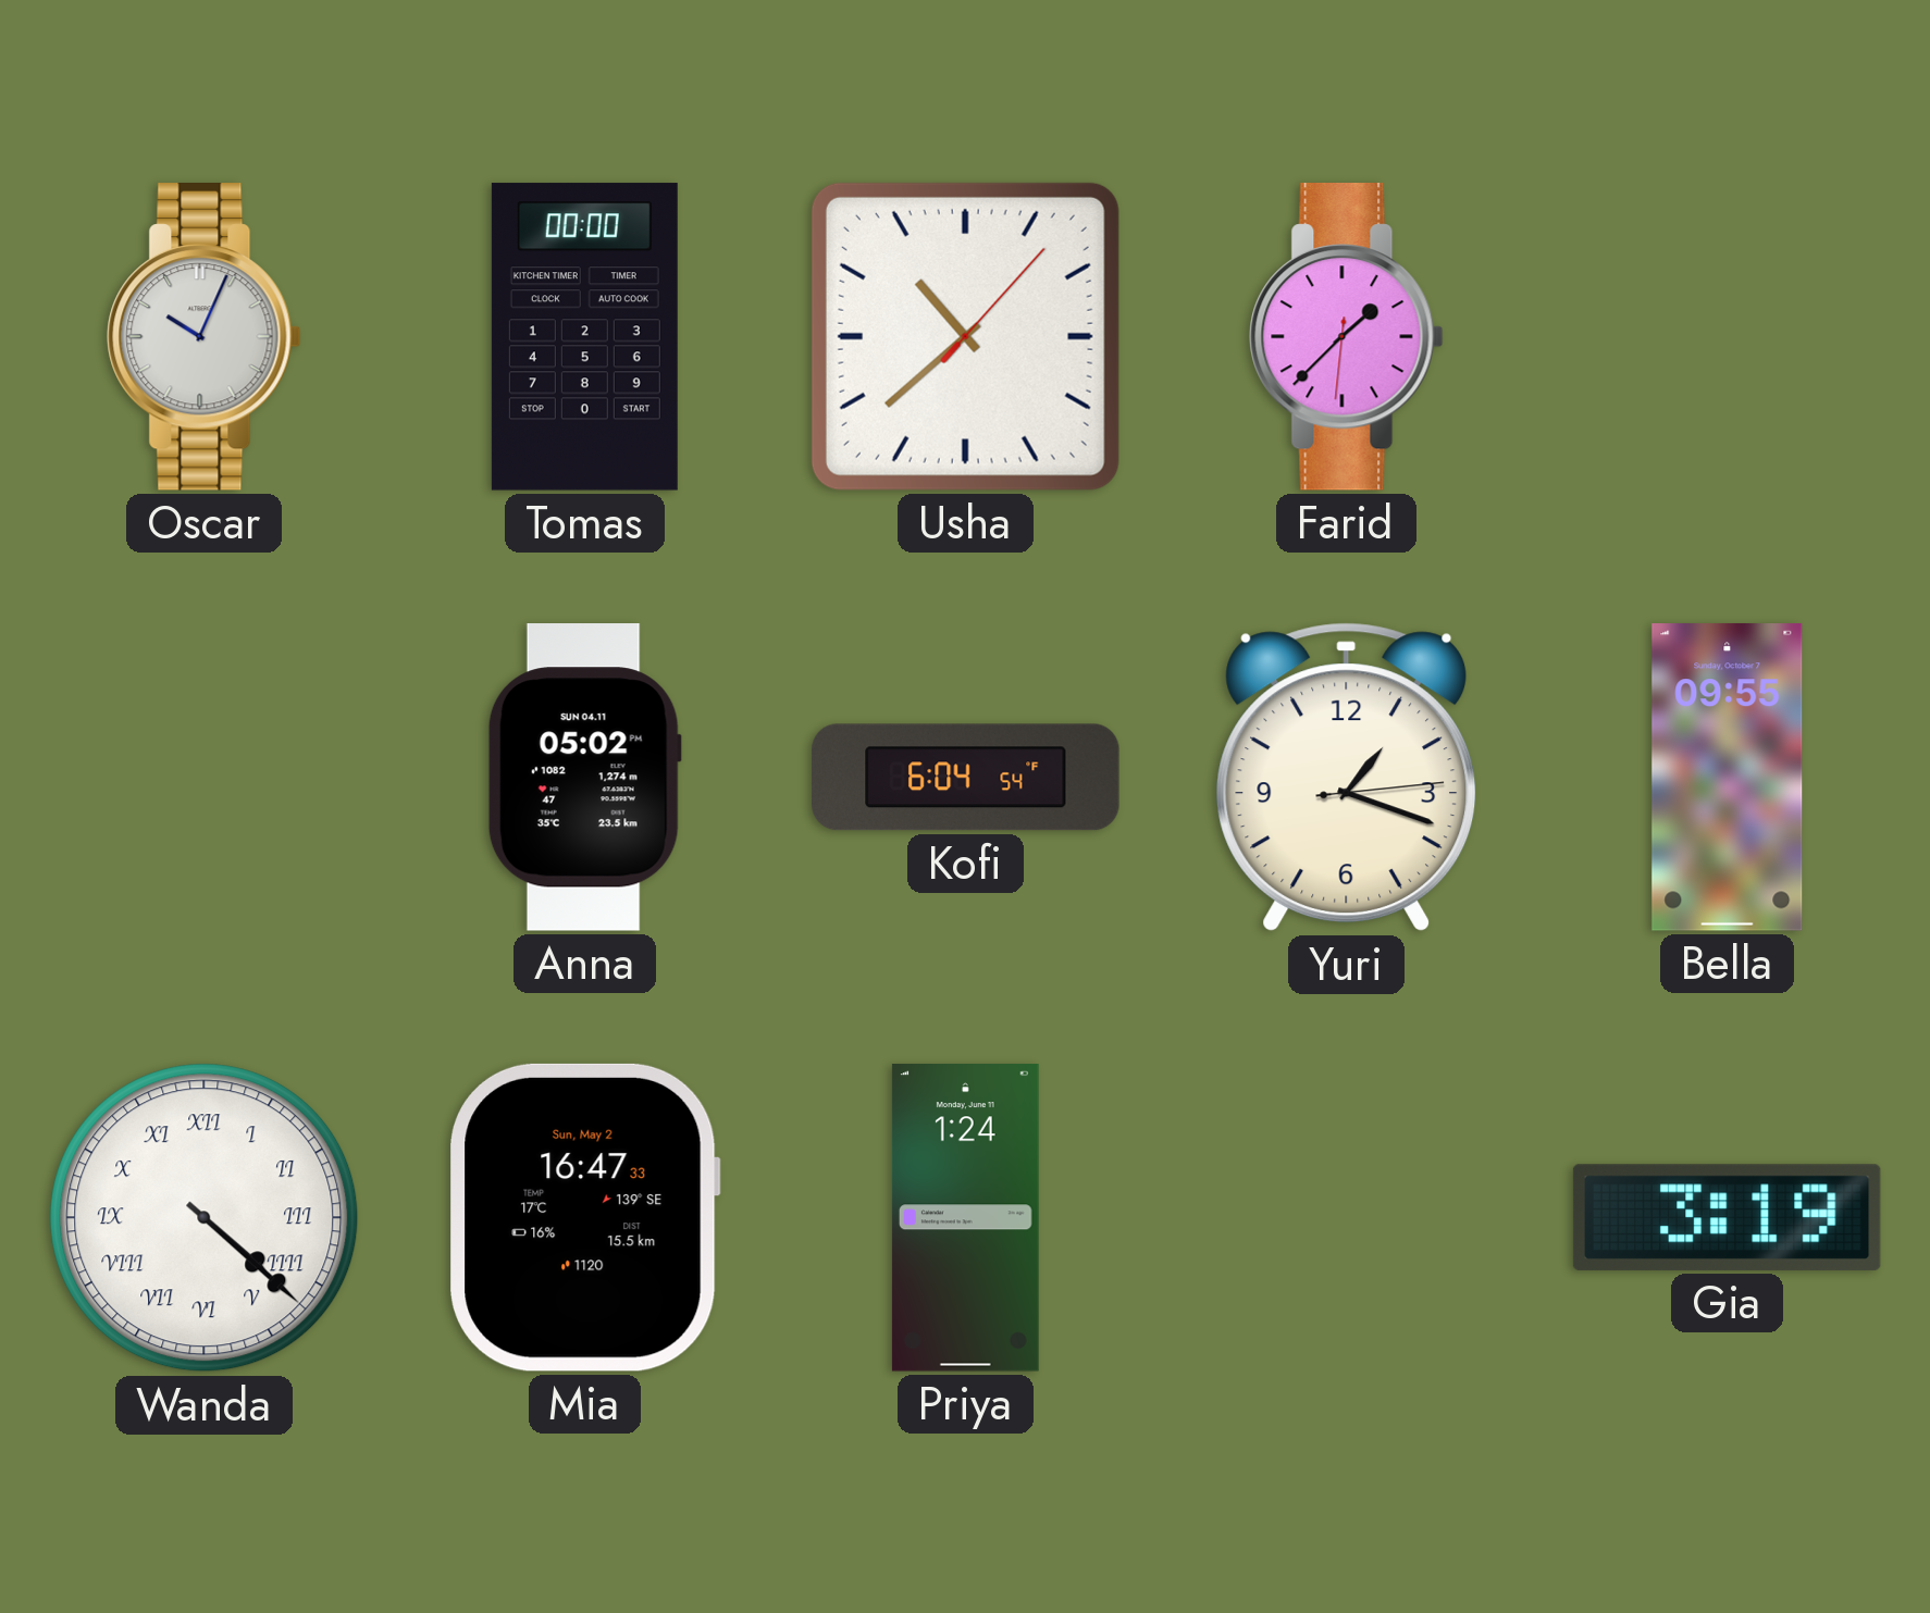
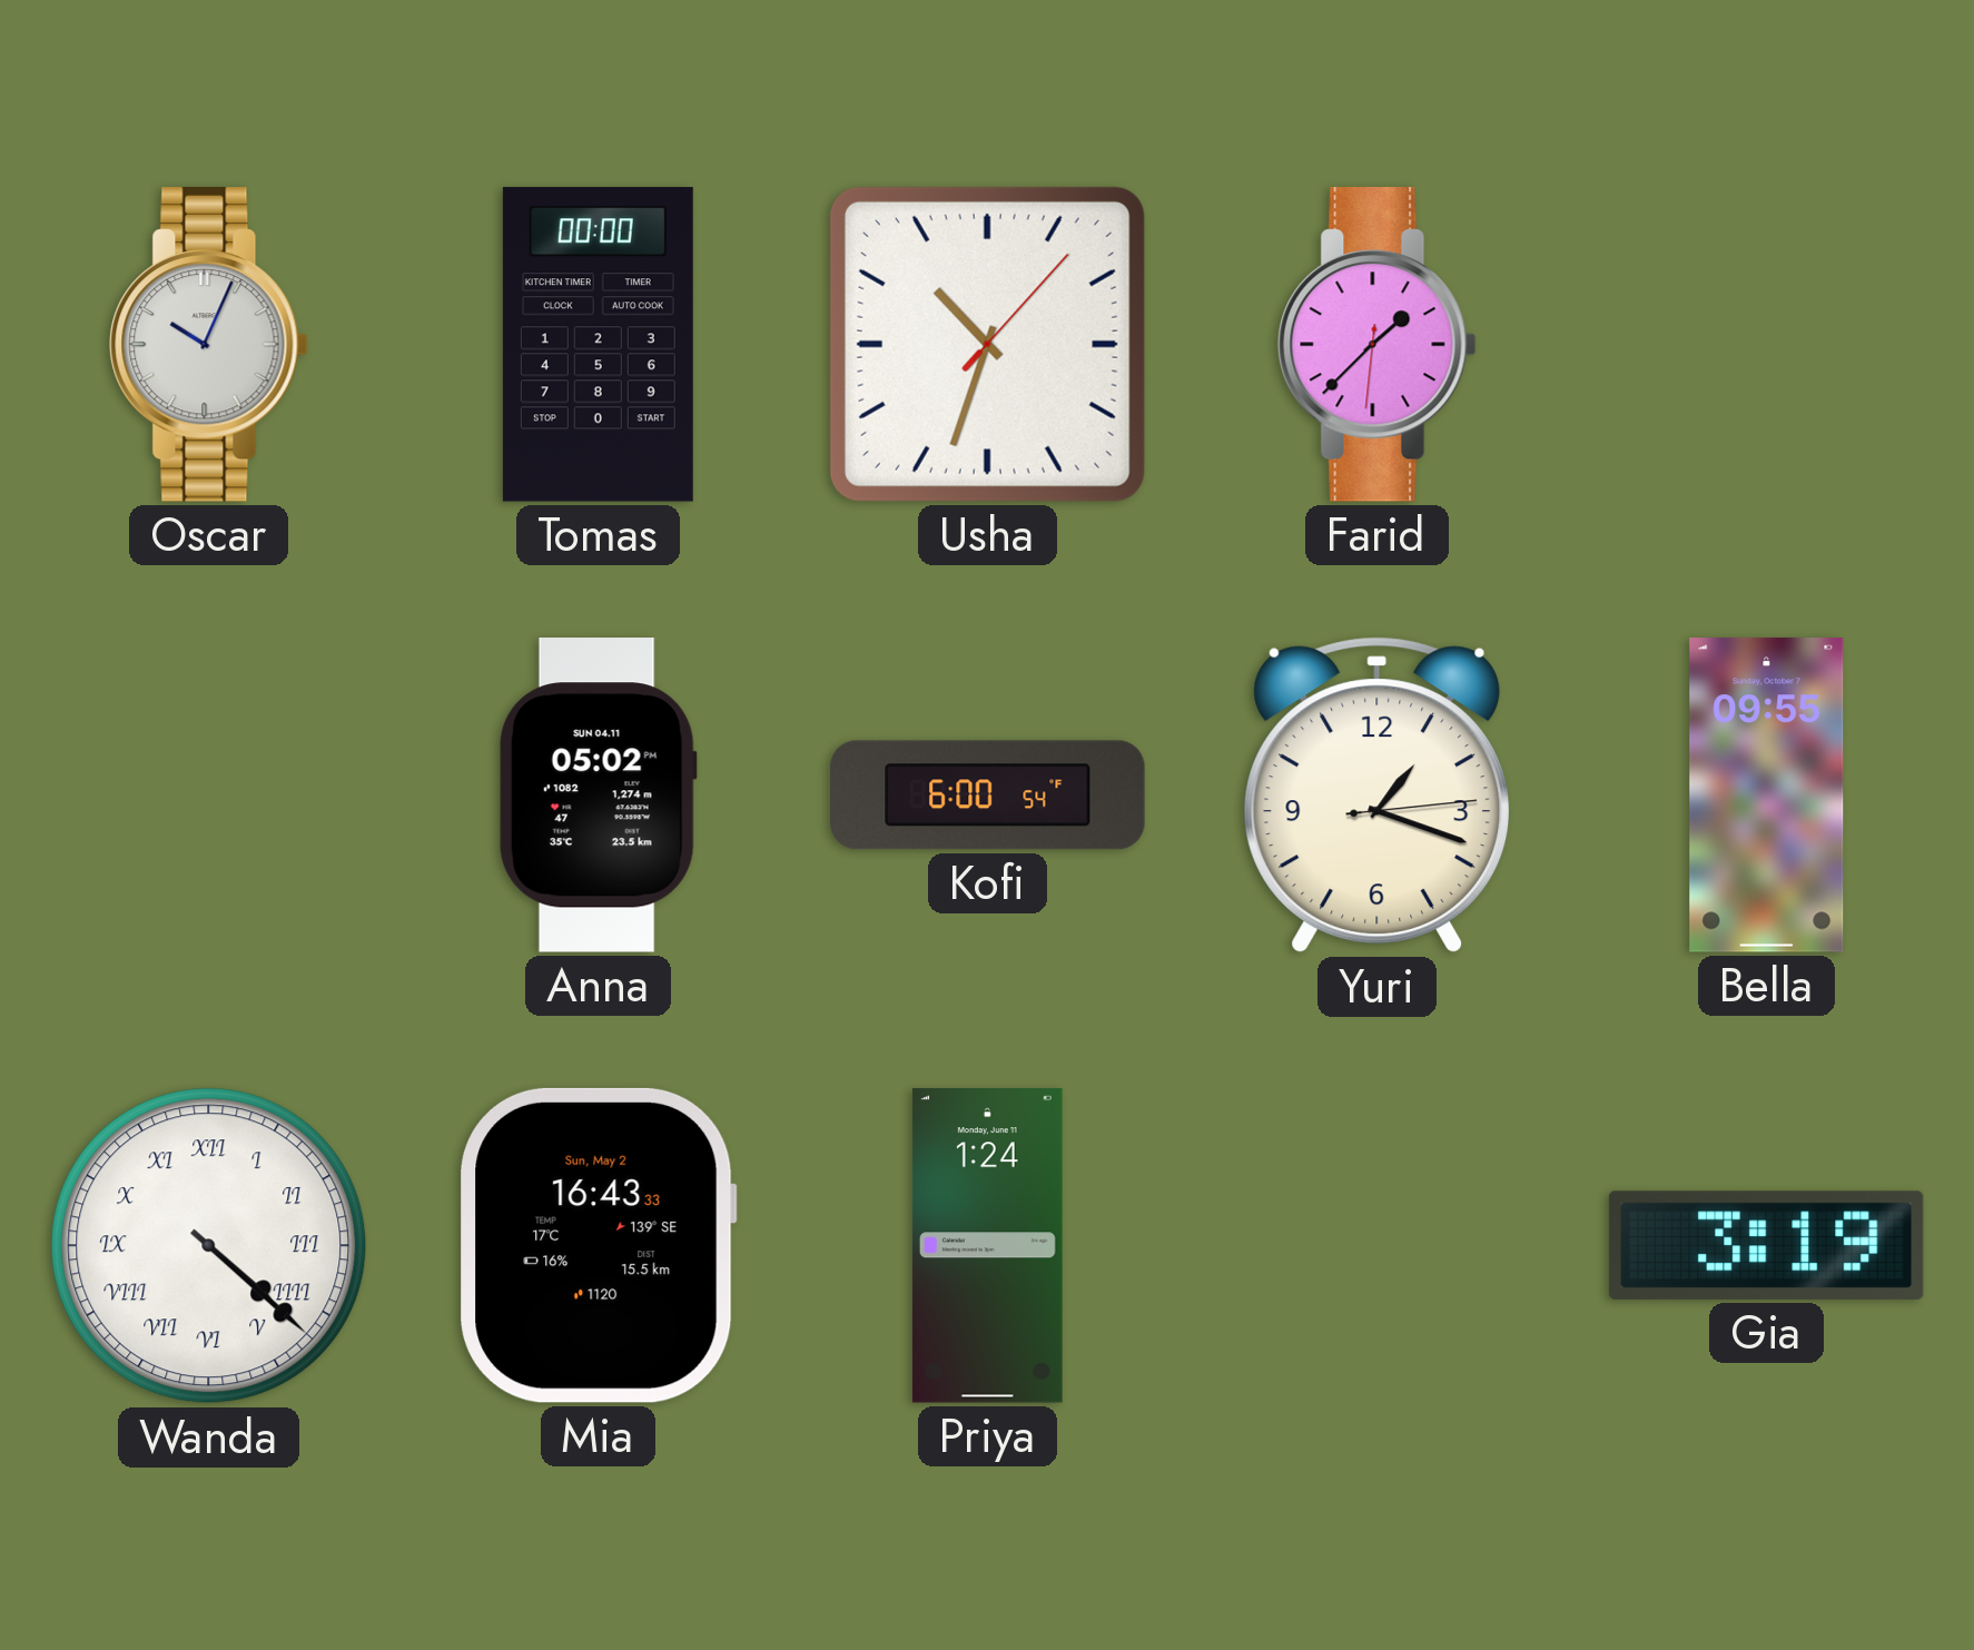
Usha: 10:38 -> 10:33 (987, 344)
Kofi: 6:04 -> 6:00 (988, 796)
Mia: 16:47 -> 16:43 (598, 1245)
